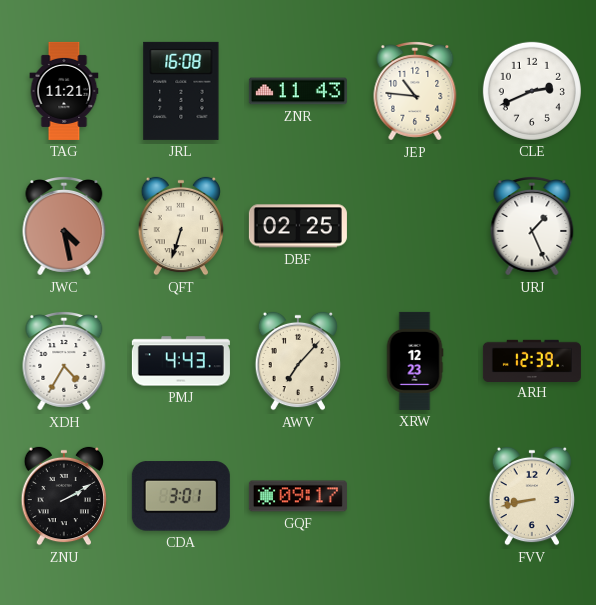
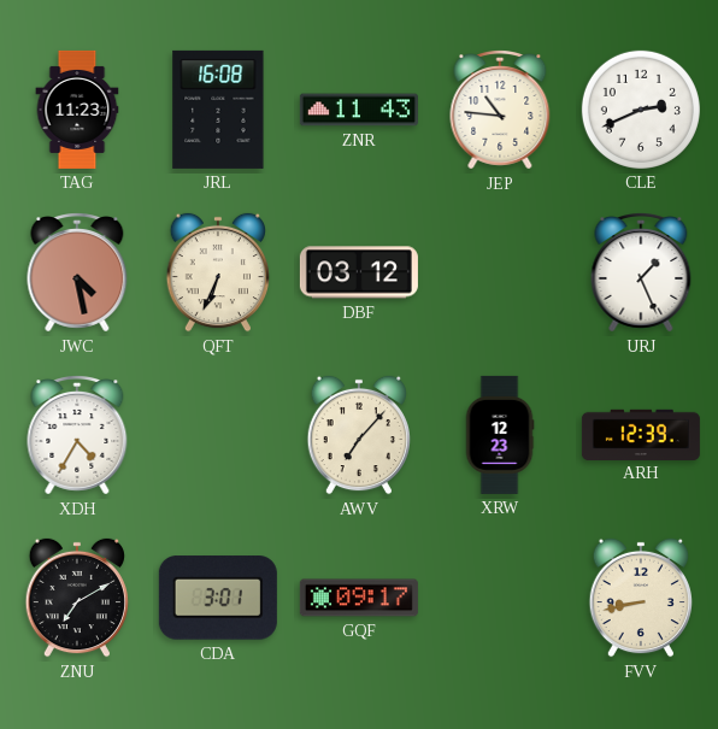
TAG: 11:21 -> 11:23 (77, 110)
QFT: 6:33 -> 6:34 (217, 272)
DBF: 02:25 -> 03:12 (359, 272)
PMJ: 4:43 -> none (181, 361)
ZNU: 2:10 -> 7:10 (76, 598)
